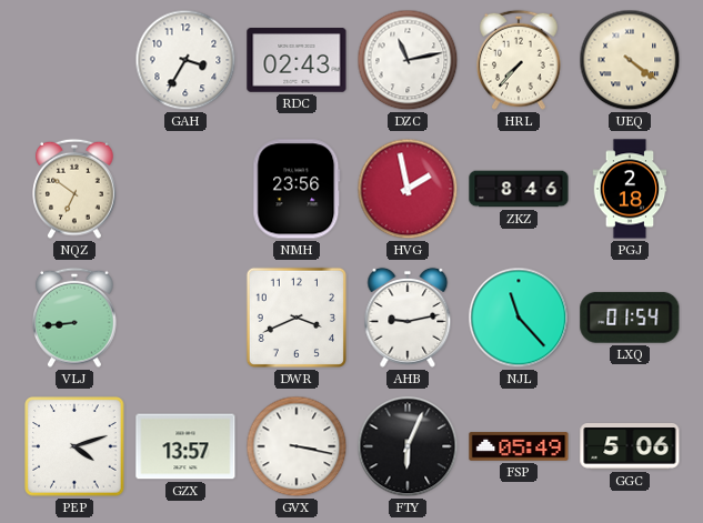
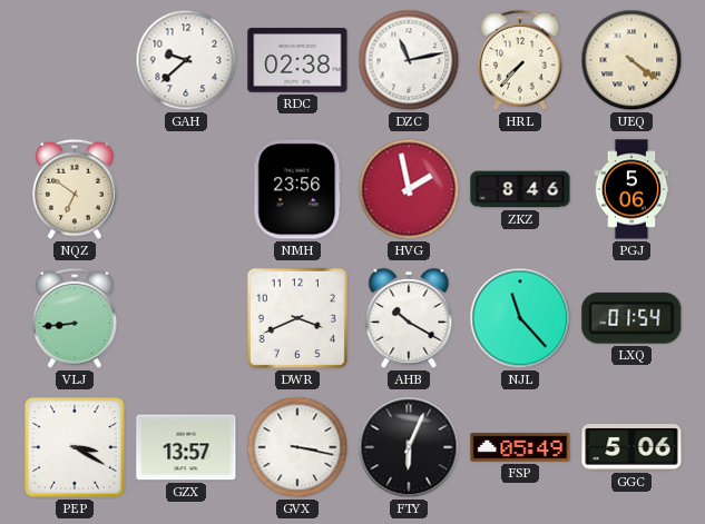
GAH: 3:35 -> 9:38 (186, 60)
RDC: 02:43 -> 02:38 (297, 60)
PGJ: 2:18 -> 5:06 (631, 189)
AHB: 9:13 -> 10:20 (409, 318)
PEP: 4:12 -> 3:20 (75, 447)
